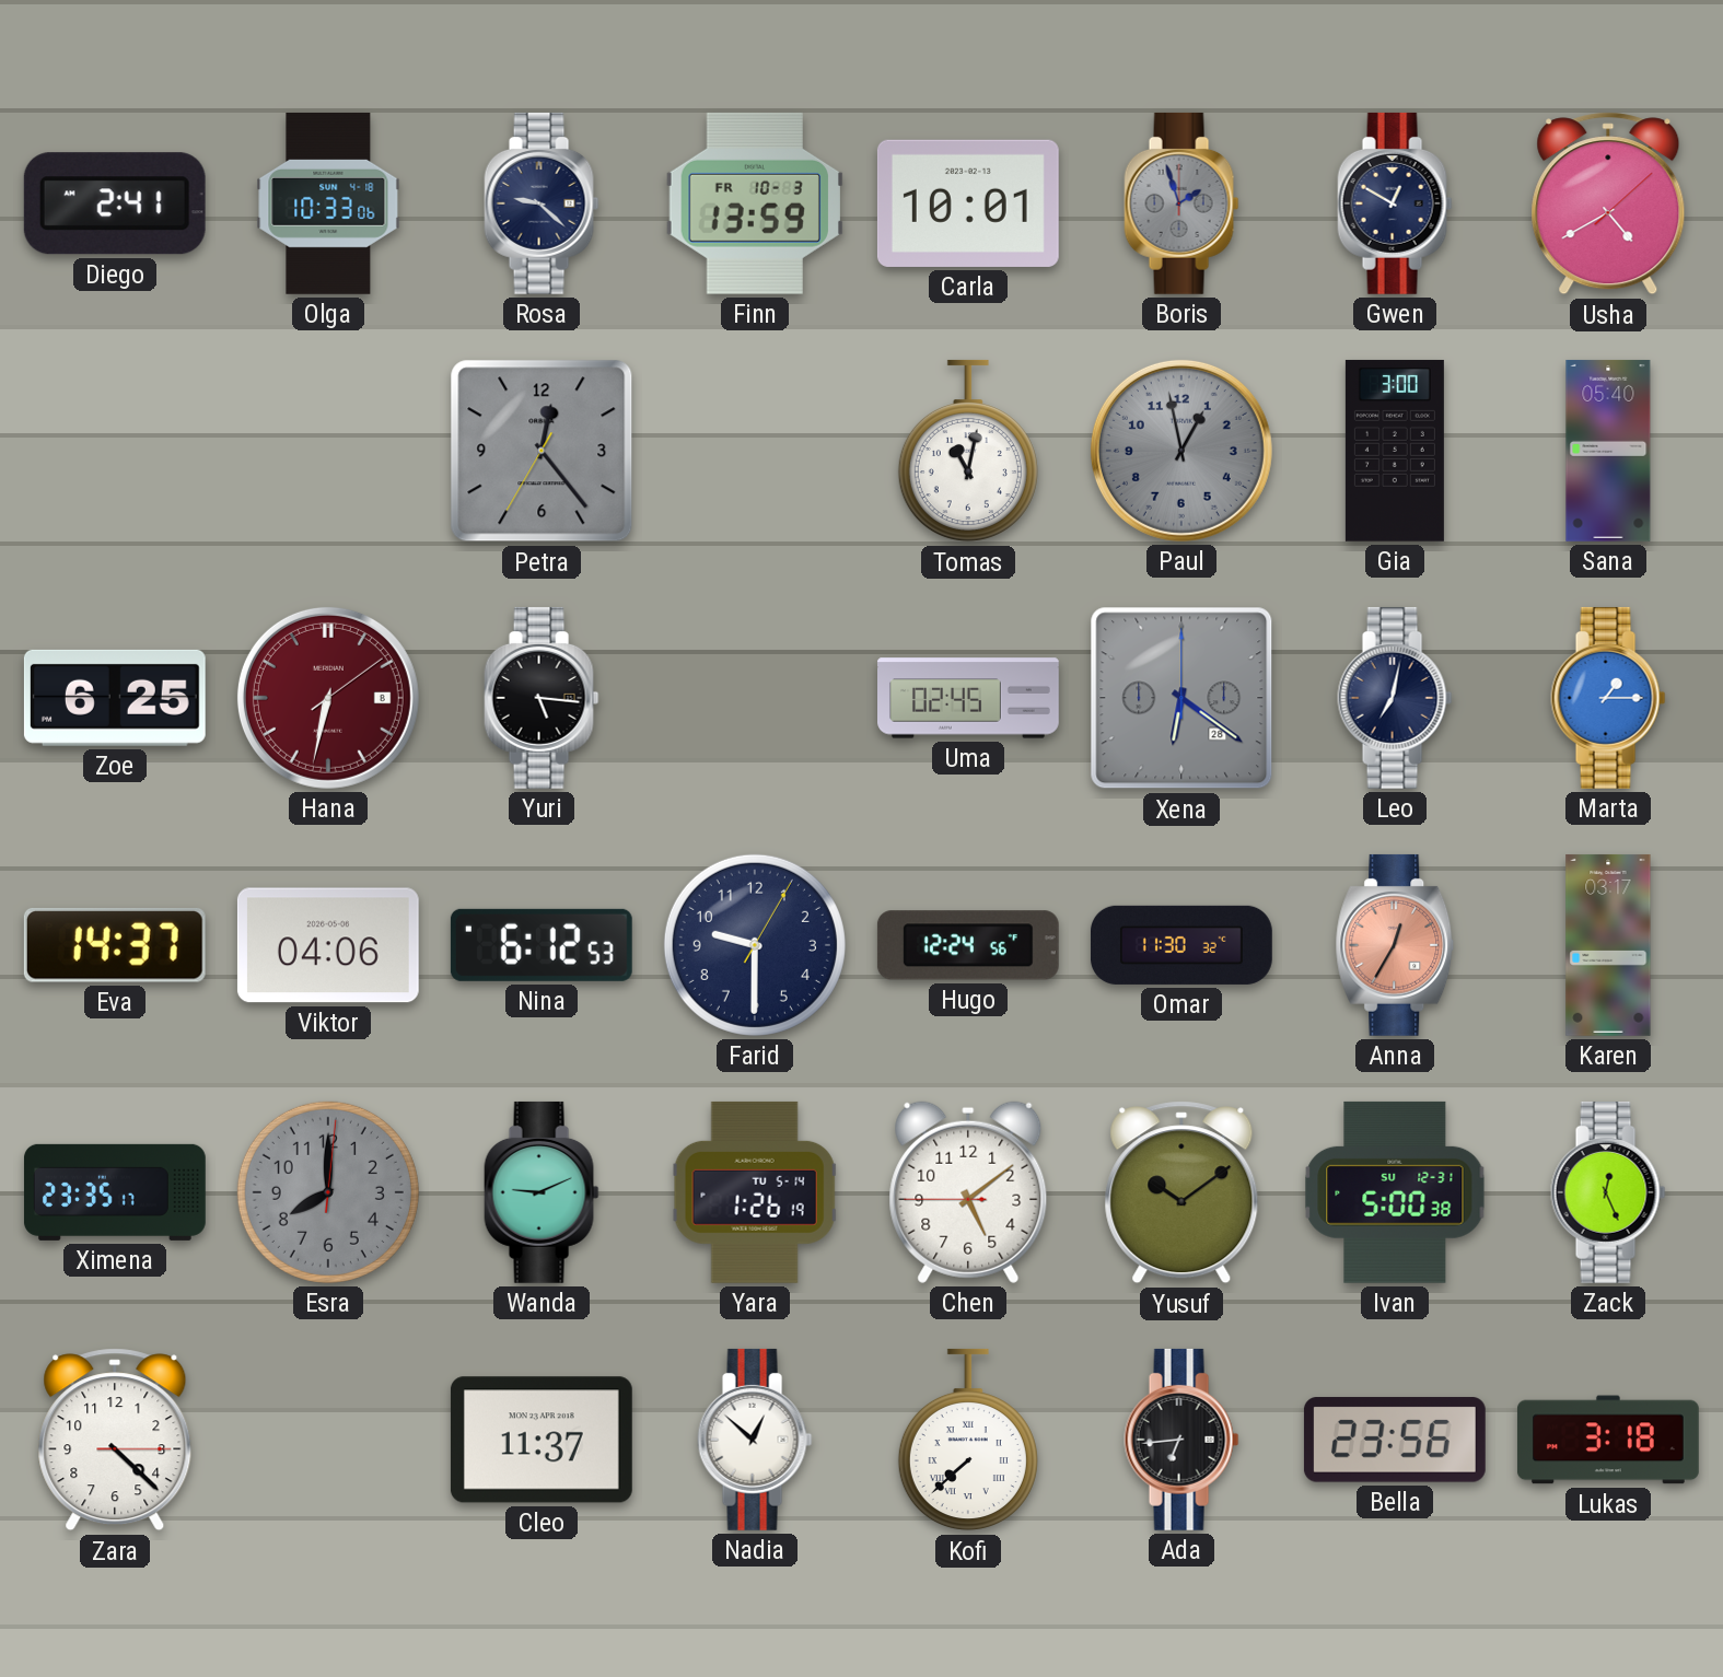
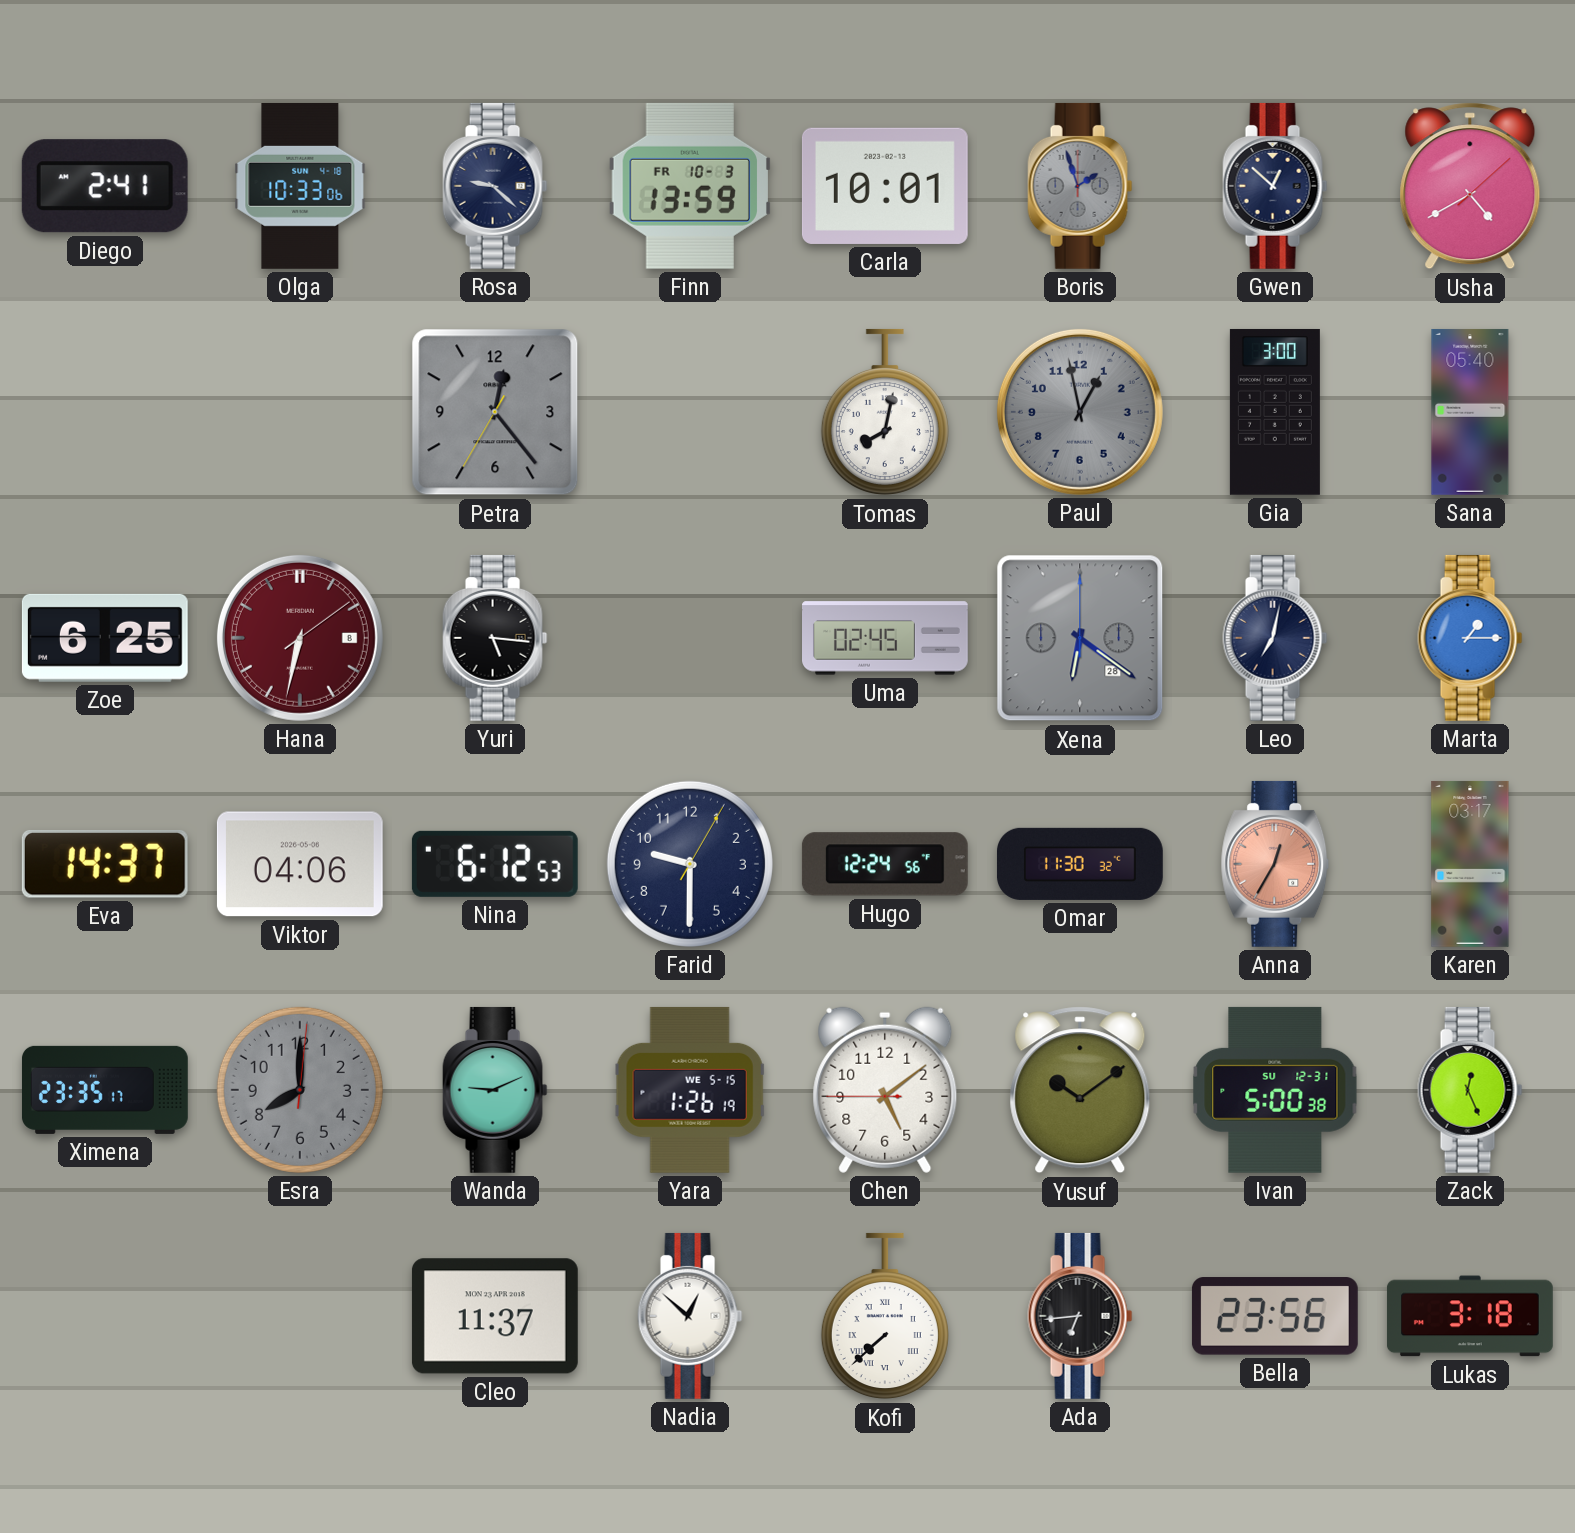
Gwen: 12:50 -> 12:52 (1275, 186)
Tomas: 11:02 -> 8:02 (885, 412)
Yara date: TU 5-14 -> WE 5-15 (690, 1090)
Zara: 4:22 -> none (115, 1440)
